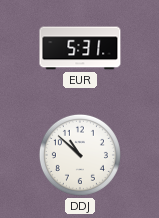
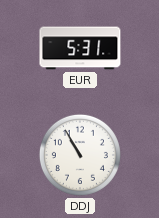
DDJ: 10:52 -> 10:55 (80, 155)
